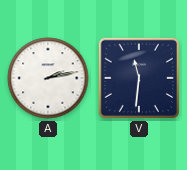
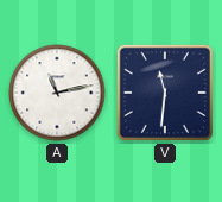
A: 2:13 -> 11:13 (57, 93)
